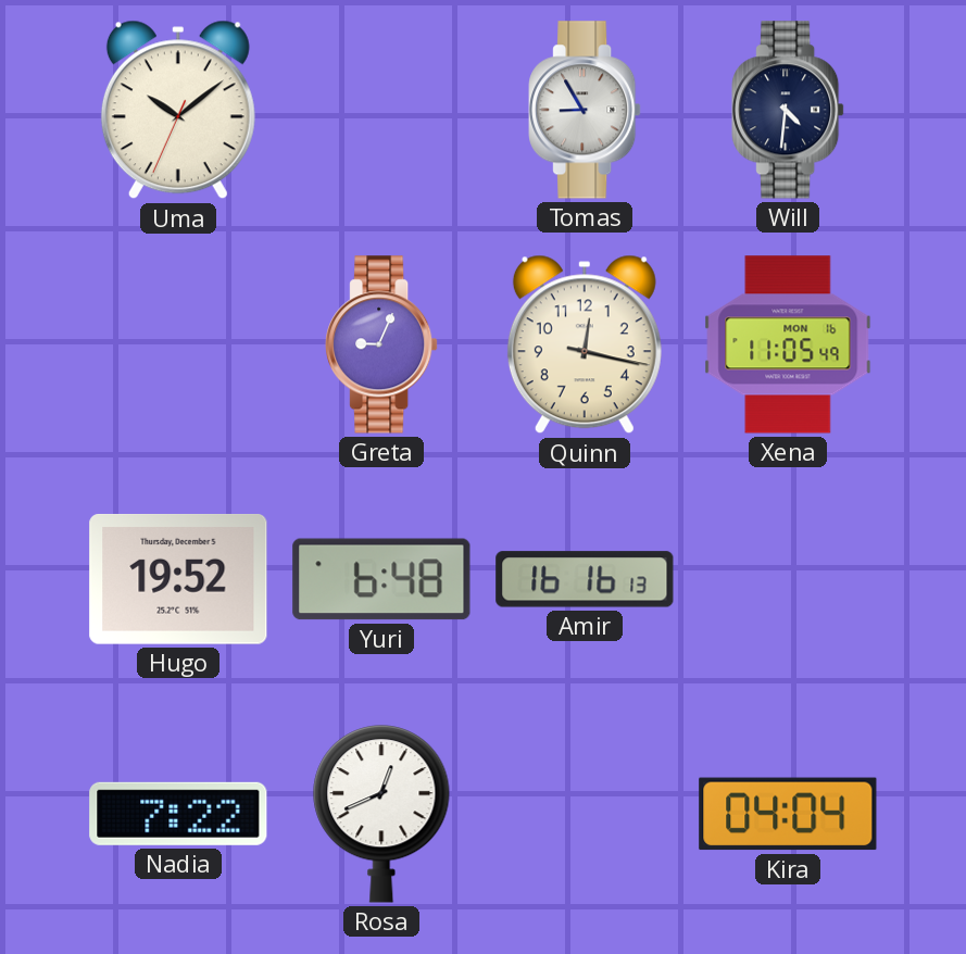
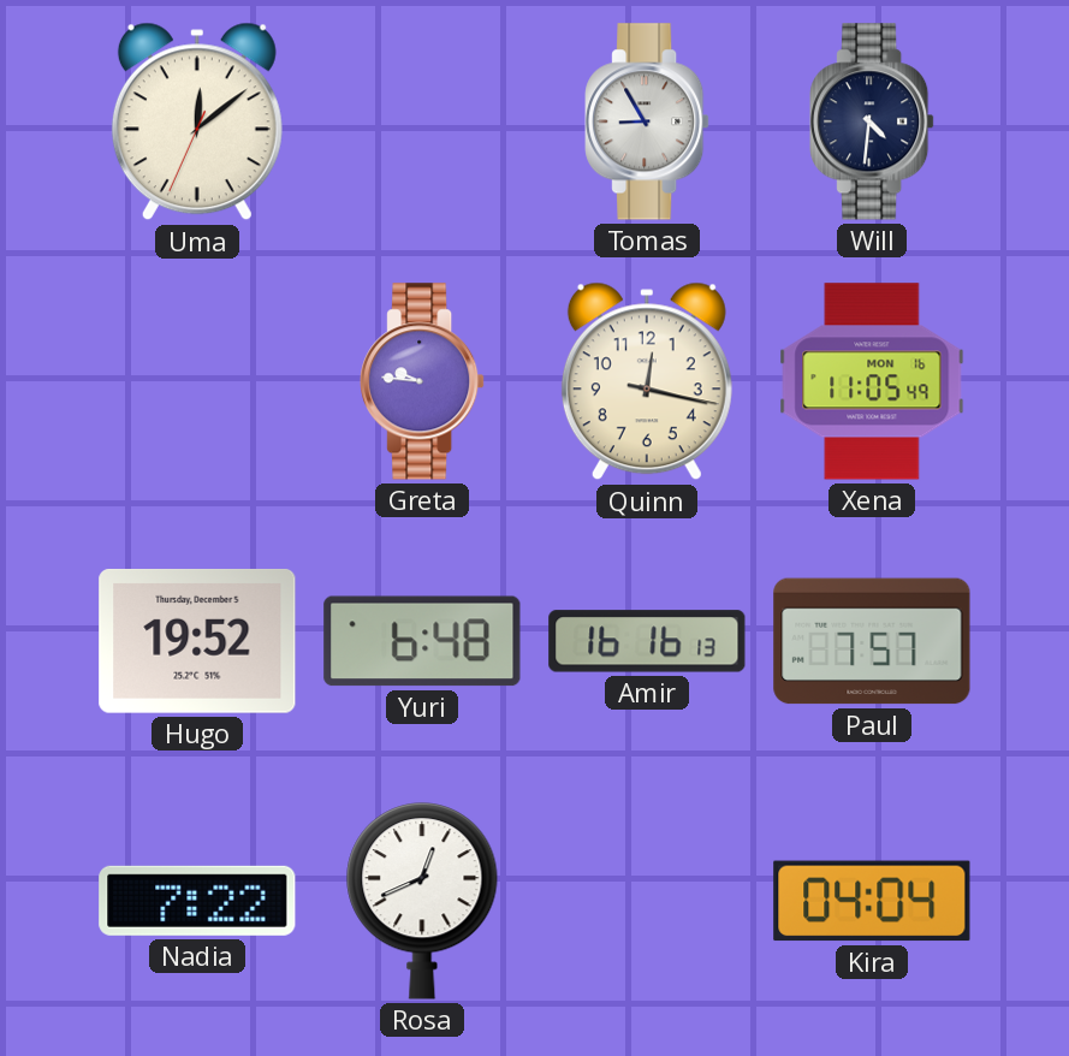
Uma: 10:08 -> 12:08 (197, 121)
Greta: 9:04 -> 9:46 (422, 381)
Paul: none -> 7:57 (872, 641)
